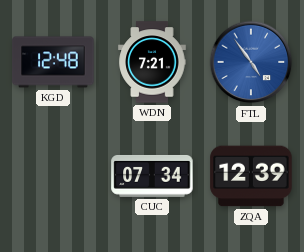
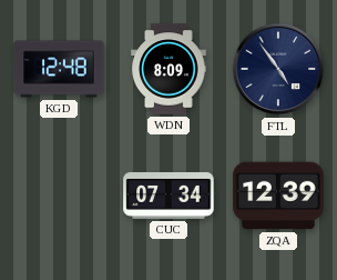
WDN: 7:21 -> 8:09 (168, 69)
FTL dial: blue -> navy (278, 69)
